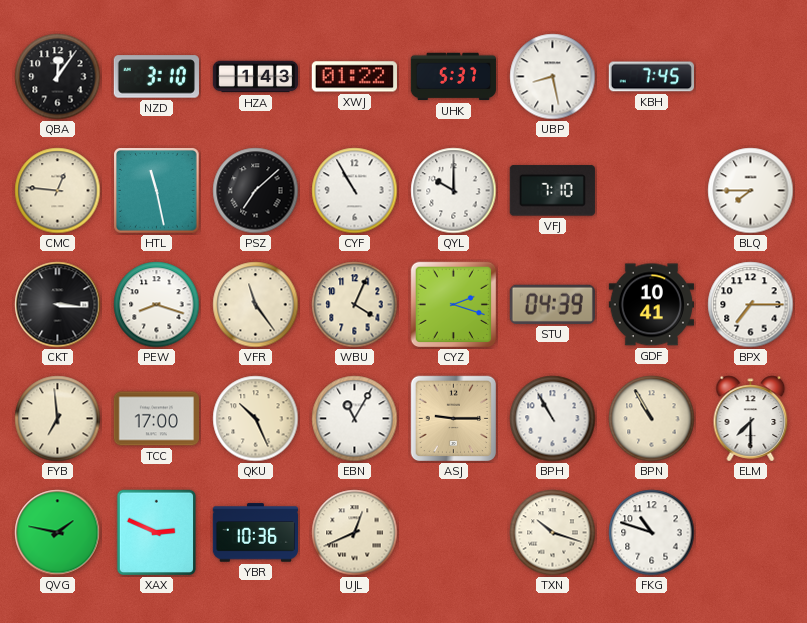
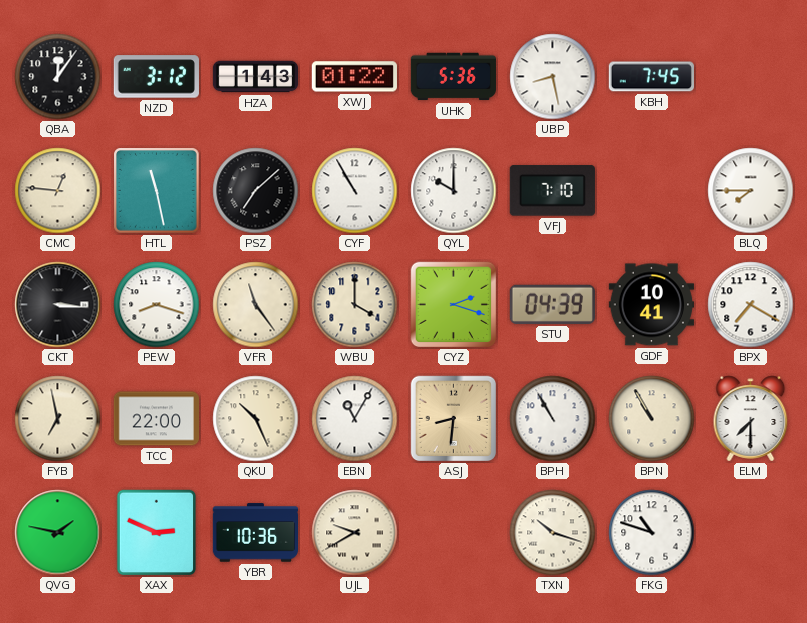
NZD: 3:10 -> 3:12 (156, 77)
UHK: 5:37 -> 5:36 (453, 77)
WBU: 4:04 -> 4:00 (355, 305)
BPX: 7:15 -> 7:20 (751, 305)
FYB: 6:59 -> 6:58 (58, 419)
TCC: 17:00 -> 22:00 (156, 419)
ASJ: 9:15 -> 8:31 (454, 419)
UJL: 12:41 -> 9:40 (355, 533)
